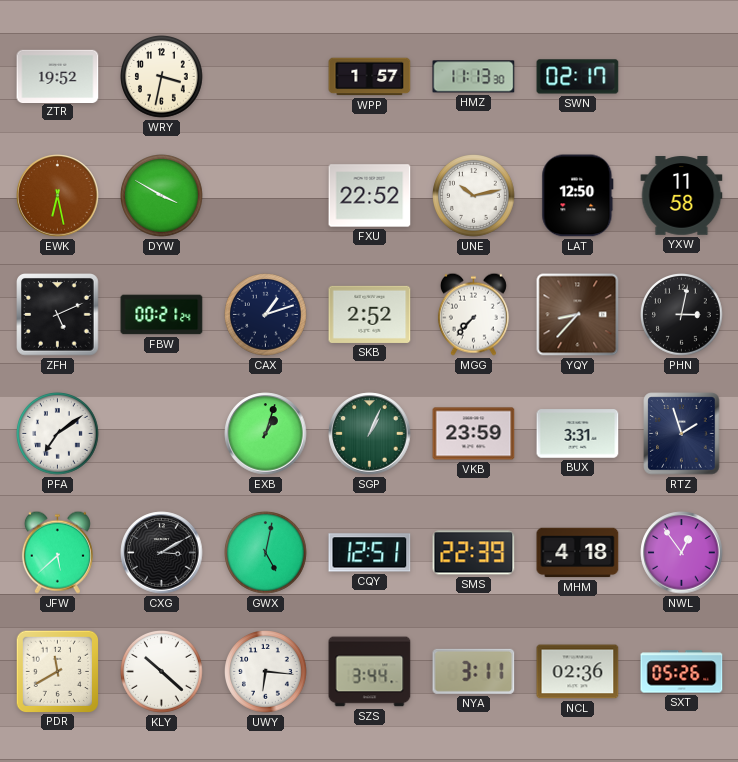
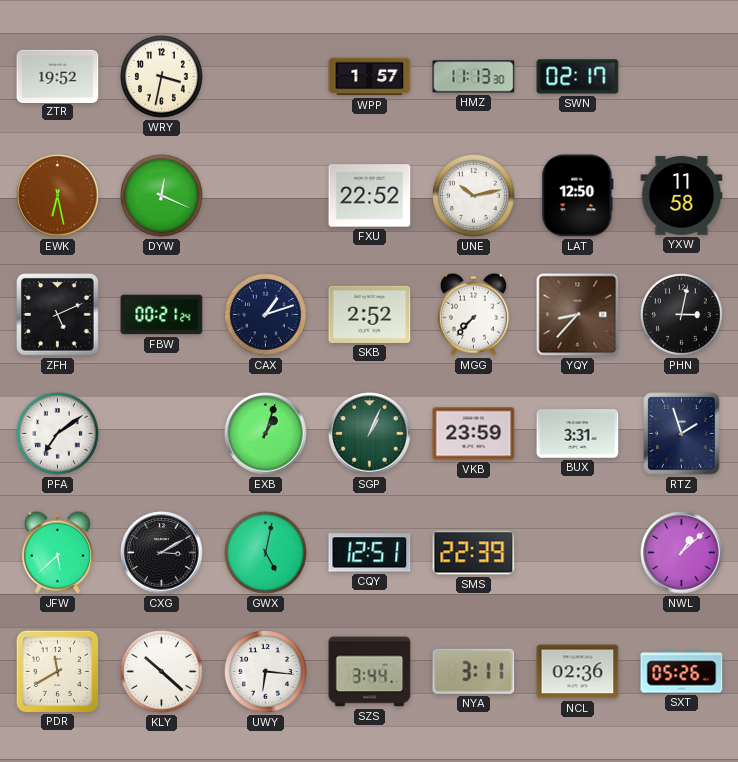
DYW: 3:50 -> 12:19 (162, 196)
MHM: 4:18 -> none (578, 553)
NWL: 12:54 -> 1:08 (682, 553)
